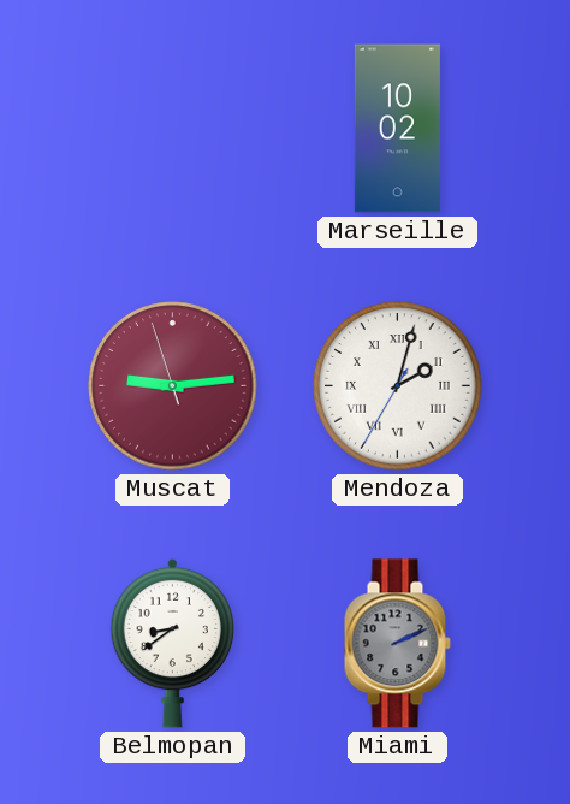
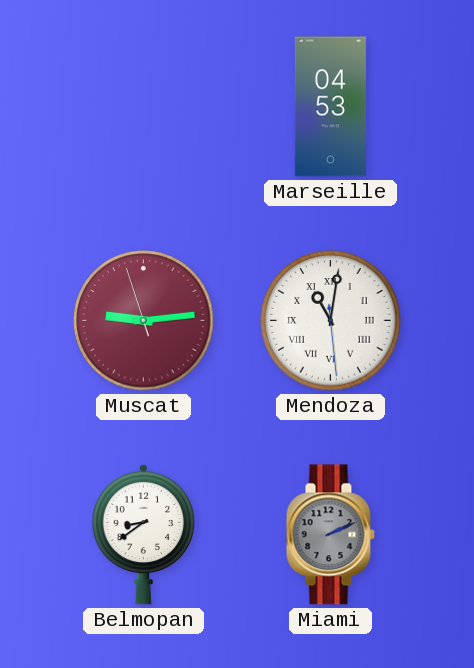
Marseille: 10:02 -> 04:53 (330, 107)
Mendoza: 2:02 -> 11:01 (331, 321)
